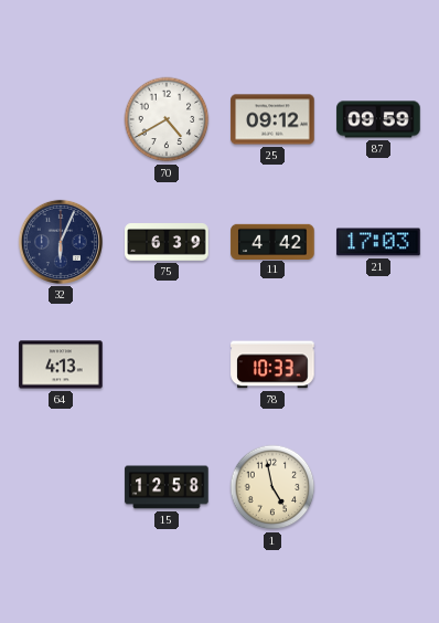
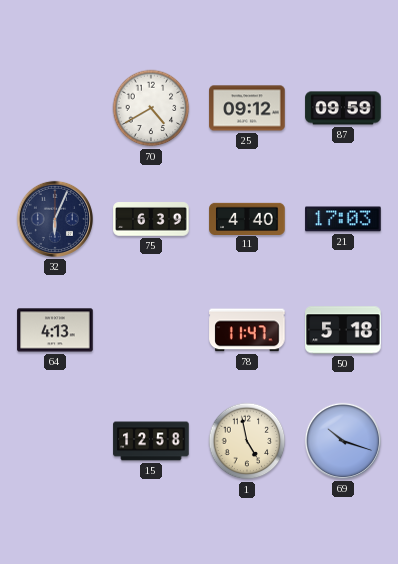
11: 4:42 -> 4:40 (247, 218)
78: 10:33 -> 11:47 (247, 330)
50: none -> 5:18 (343, 330)
69: none -> 10:18 (343, 441)
